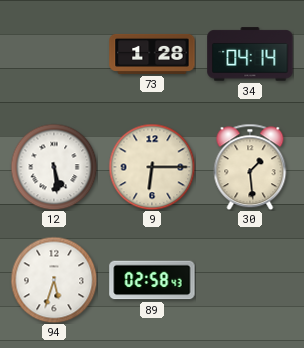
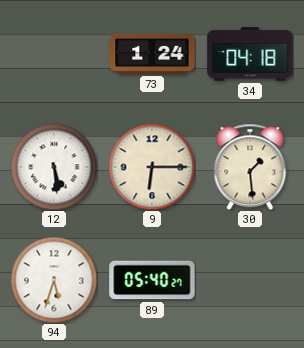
73: 1:28 -> 1:24 (152, 54)
34: 04:14 -> 04:18 (250, 54)
89: 02:58 -> 05:40 (152, 280)
